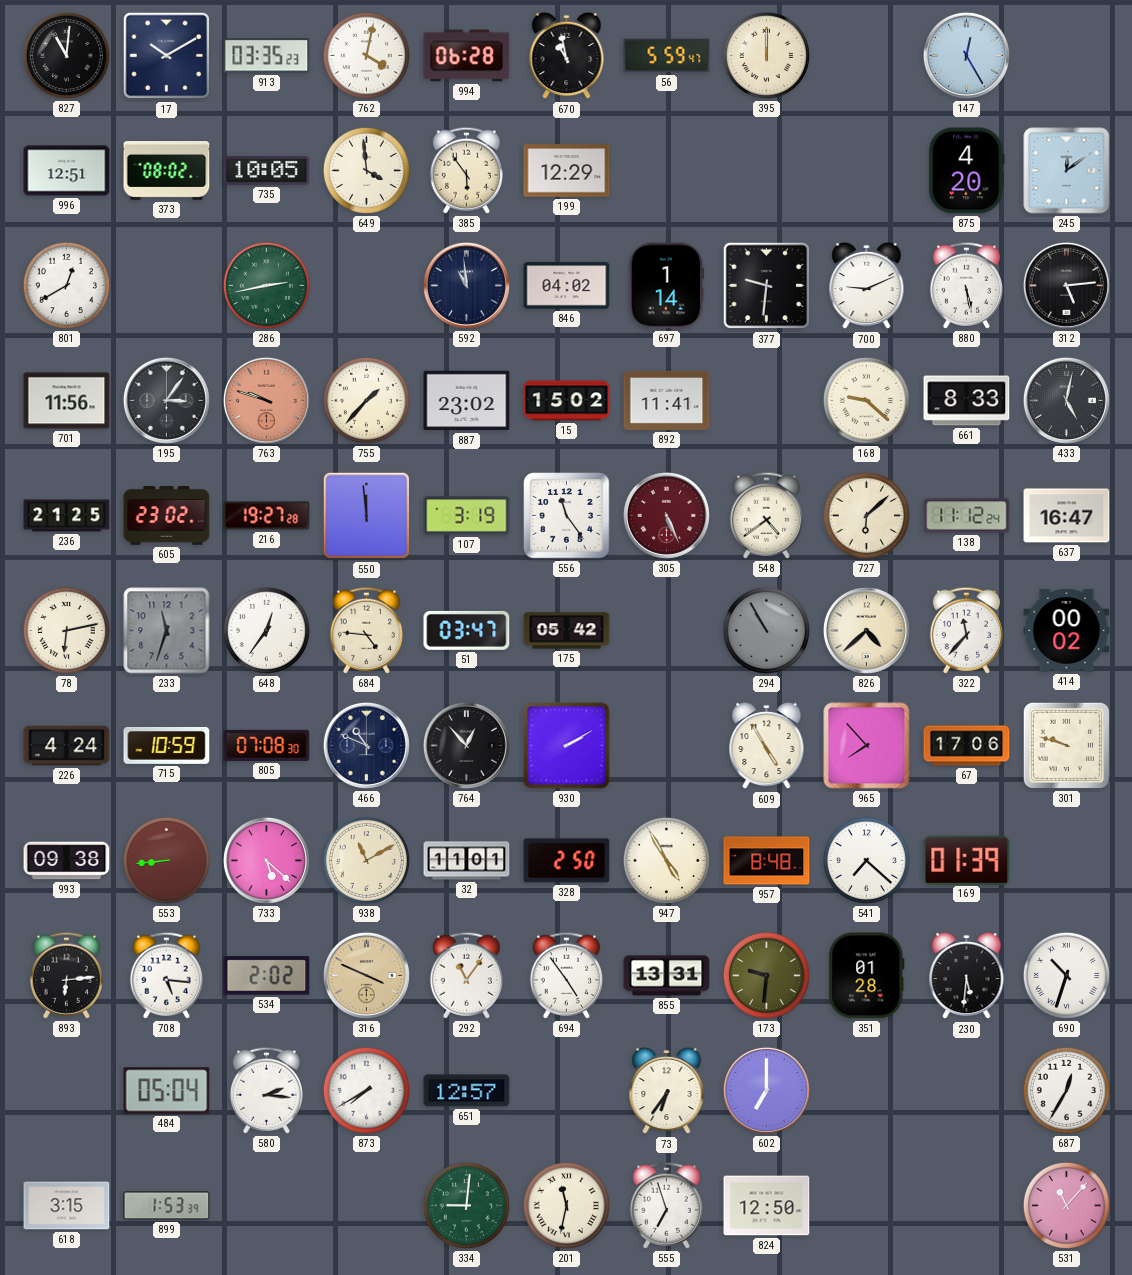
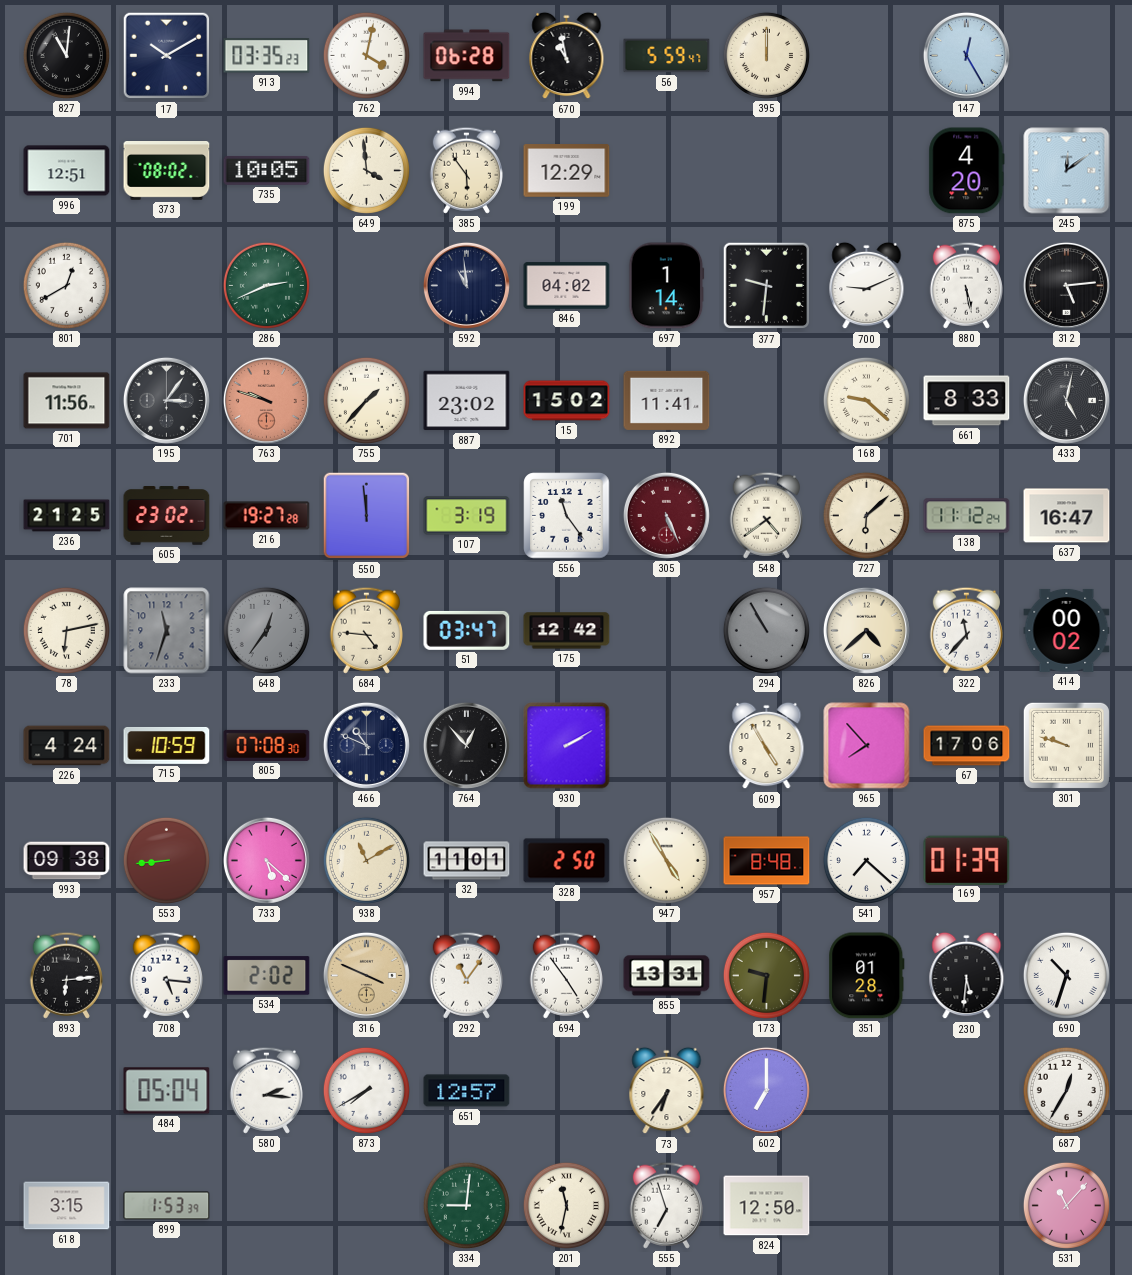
286: 2:43 -> 2:41 (266, 285)
648 dial: white -> grey (266, 630)
175: 05:42 -> 12:42 (567, 631)
